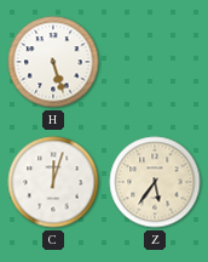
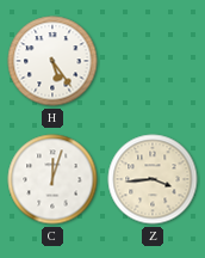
H: 5:27 -> 5:24 (52, 61)
Z: 5:36 -> 3:44 (153, 179)
